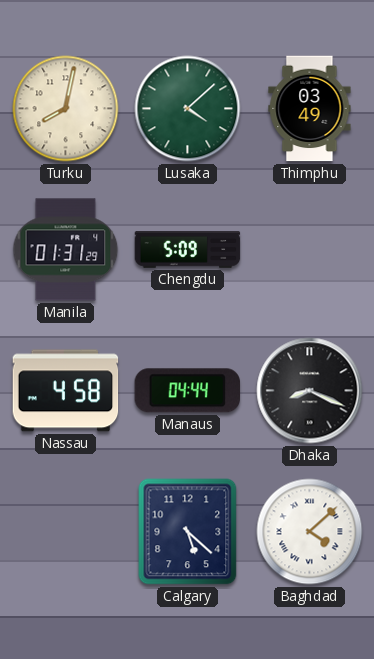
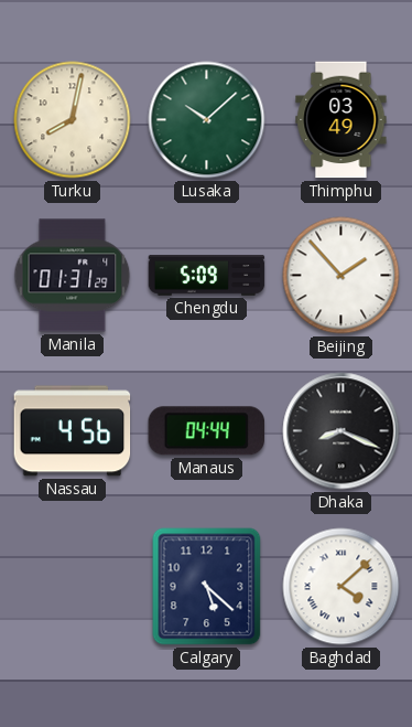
Lusaka: 4:08 -> 10:08 (207, 120)
Beijing: none -> 1:53 (341, 276)
Nassau: 4:58 -> 4:56 (73, 431)
